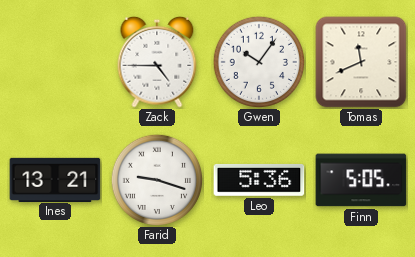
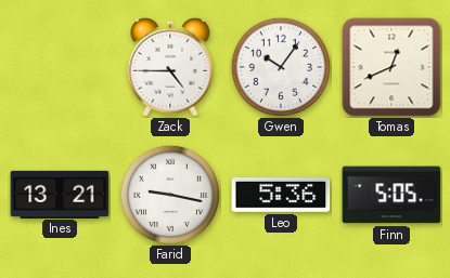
Tomas: 11:41 -> 12:41 (391, 67)
Farid: 9:18 -> 9:17 (169, 194)
